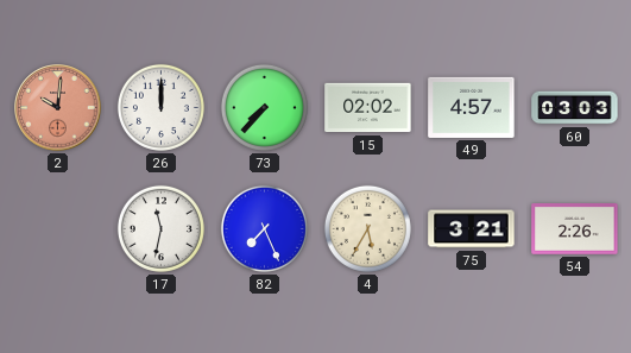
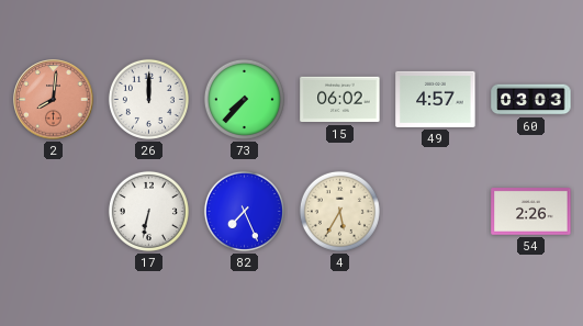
2: 10:01 -> 8:01 (54, 100)
15: 02:02 -> 06:02 (340, 100)
17: 11:32 -> 6:32 (148, 211)
75: 3:21 -> none (472, 229)
